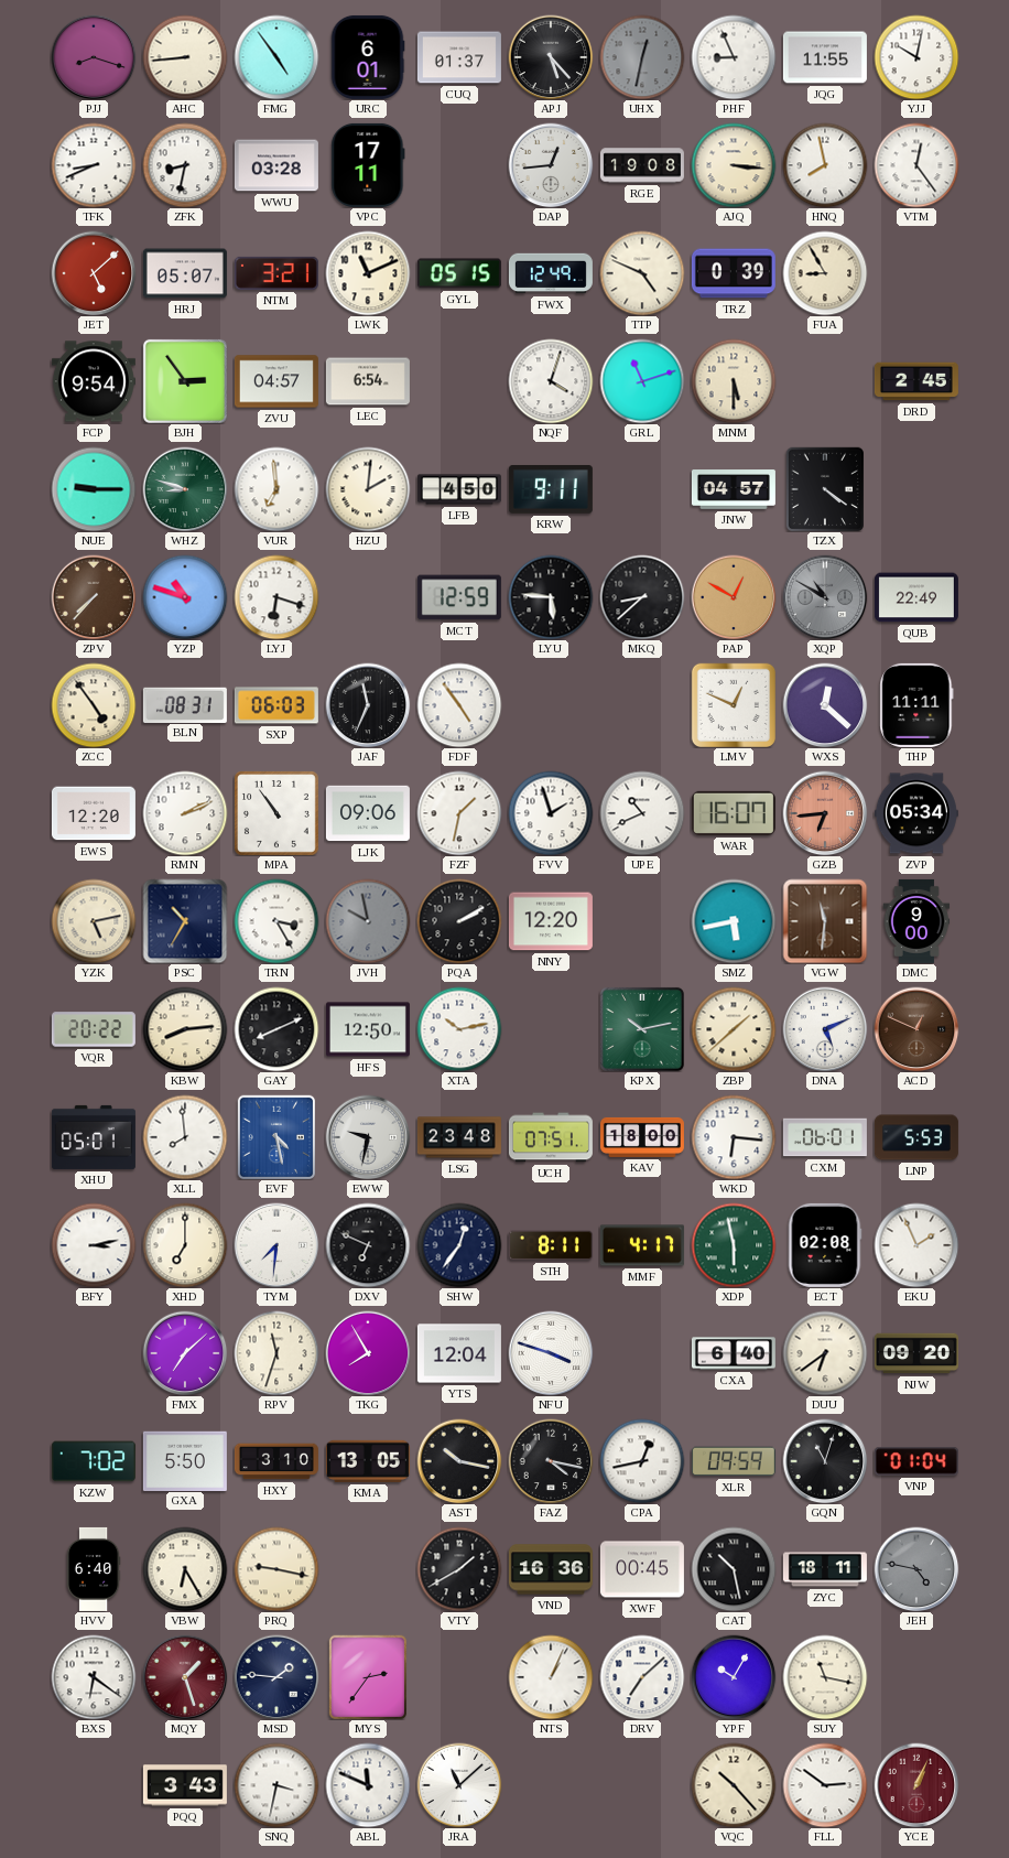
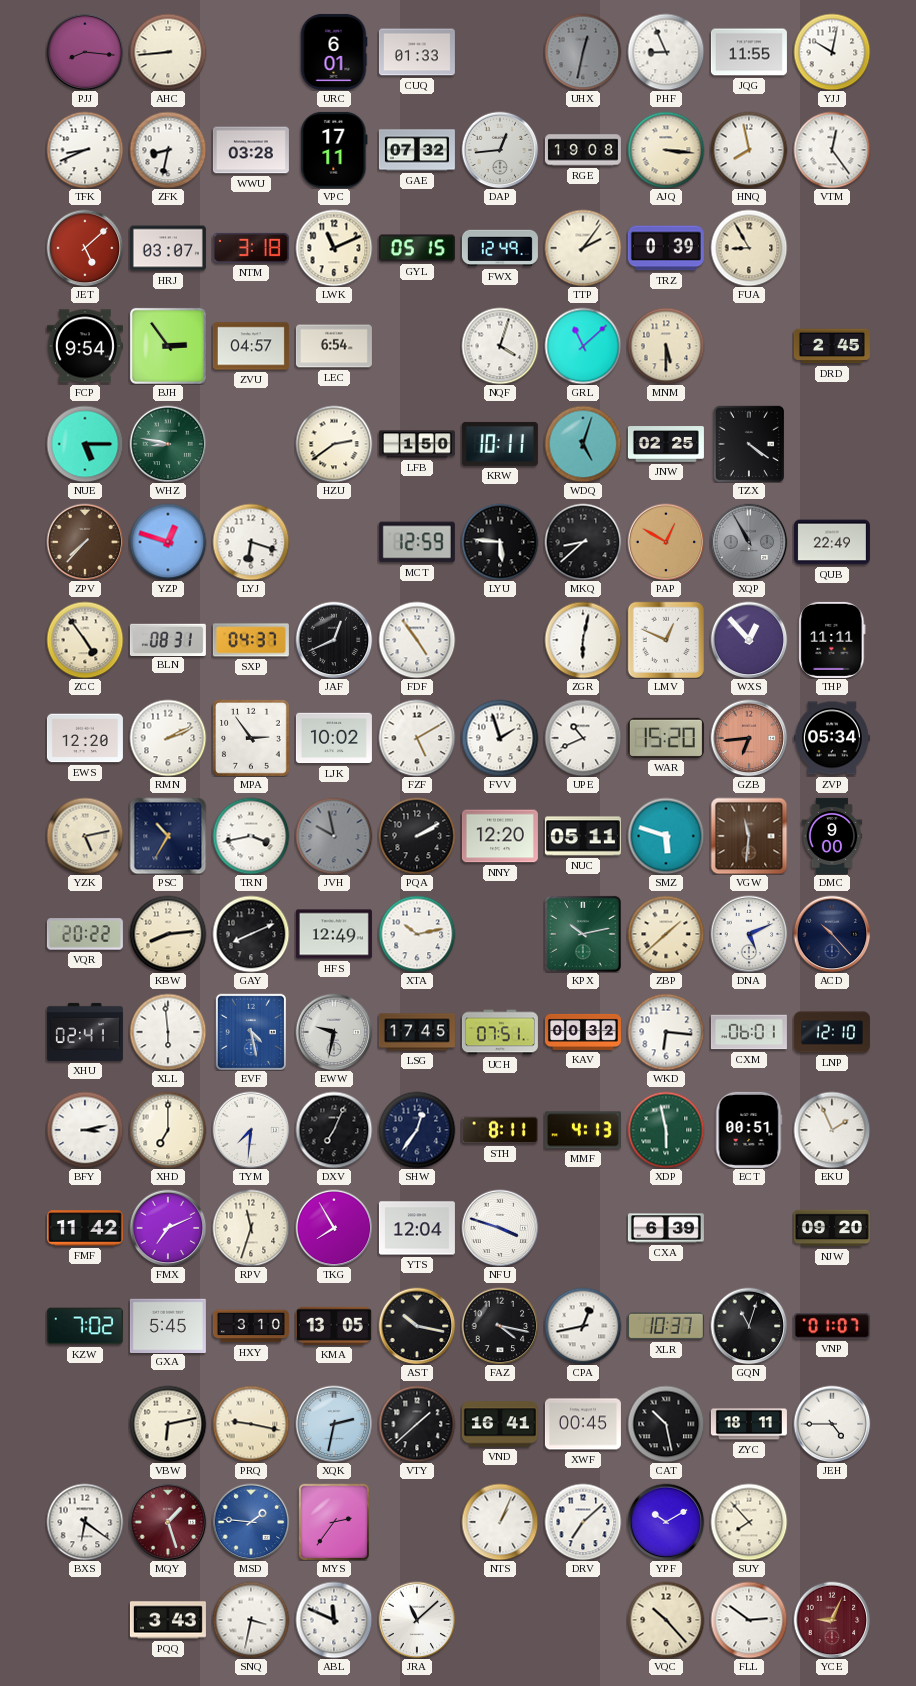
PJJ: 8:18 -> 8:16 (85, 52)
FMG: 4:54 -> none (276, 57)
CUQ: 01:37 -> 01:33 (417, 52)
APJ: 5:23 -> none (551, 57)
GAE: none -> 07:32 (417, 150)
HRJ: 05:07 -> 03:07 (168, 248)
NTM: 3:21 -> 3:18 (251, 248)
TTP: 4:49 -> 2:06 (583, 248)
GRL: 11:12 -> 11:08 (583, 346)
NUE: 9:15 -> 5:15 (85, 444)
WHZ: 8:48 -> 8:47 (168, 444)
VUR: 6:59 -> none (276, 489)
HZU: 2:01 -> 2:39 (334, 444)
LFB: 4:50 -> 1:50 (417, 444)
KRW: 9:11 -> 10:11 (500, 444)
WDQ: none -> 5:03 (583, 444)
JNW: 04:57 -> 02:25 (666, 444)
YZP: 10:48 -> 12:48 (168, 542)
XQP: 10:50 -> 10:55 (749, 542)
SXP: 06:03 -> 04:37 (251, 640)
JAF: 11:34 -> 12:41 (334, 640)
ZGR: none -> 6:02 (583, 640)
WXS: 12:22 -> 12:53 (749, 640)
MPA: 10:54 -> 2:54 (251, 738)
LJK: 09:06 -> 10:02 (334, 738)
FZF: 1:32 -> 5:10 (417, 738)
WAR: 16:07 -> 15:20 (666, 738)
TRN: 3:25 -> 3:43 (251, 836)
NUC: none -> 05:11 (583, 836)
SMZ: 5:43 -> 5:48 (666, 836)
HFS: 12:50 -> 12:49 (334, 934)
ACD: 12:49 -> 10:23 (832, 934)
ACD dial: brown -> navy (832, 934)
XHU: 05:01 -> 02:41 (85, 1032)
XLL: 7:59 -> 5:59 (168, 1032)
LSG: 23:48 -> 17:45 (417, 1032)
KAV: 18:00 -> 00:32 (583, 1032)
LNP: 5:53 -> 12:10 (832, 1032)
DXV: 6:49 -> 7:04 (334, 1130)
MMF: 4:17 -> 4:13 (583, 1130)
ECT: 02:08 -> 00:51 (749, 1130)
FMF: none -> 11:42 (85, 1228)
FMX: 7:08 -> 7:11 (168, 1228)
CXA: 6:40 -> 6:39 (666, 1228)
DUU: 6:39 -> none (825, 1353)
GXA: 5:50 -> 5:45 (168, 1325)
XLR: 09:59 -> 10:37 (666, 1326)
VNP: 01:04 -> 01:07 (832, 1326)
HVV: 6:40 -> none (94, 1569)
VBW: 6:25 -> 6:13 (168, 1424)
XQK: none -> 2:32 (334, 1424)
VTY: 1:40 -> 1:38 (417, 1424)
VND: 16:36 -> 16:41 (500, 1424)
JEH: 4:47 -> 4:45 (832, 1424)
JEH dial: grey -> white (832, 1424)
MSD dial: navy -> blue (251, 1522)
YPF: 10:05 -> 10:10 (666, 1522)
SUY: 11:17 -> 7:53 (749, 1522)
YCE: 1:04 -> 9:04 (832, 1620)
